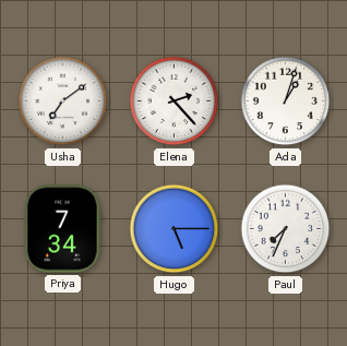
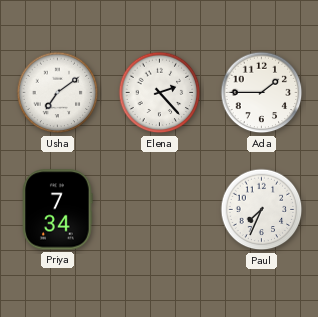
Ada: 1:03 -> 1:45 (262, 93)
Hugo: 5:15 -> none (175, 229)
